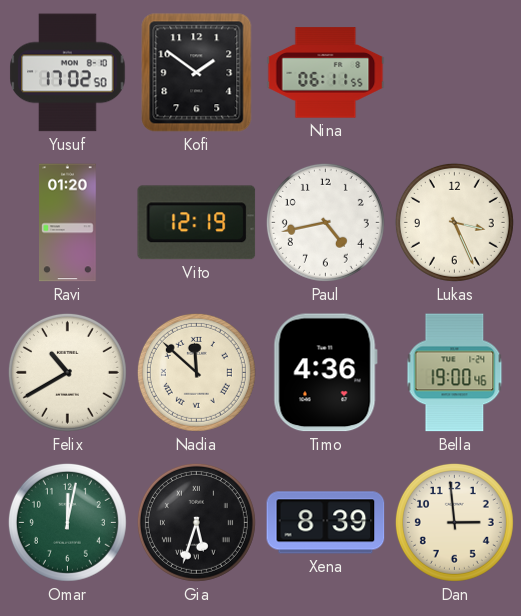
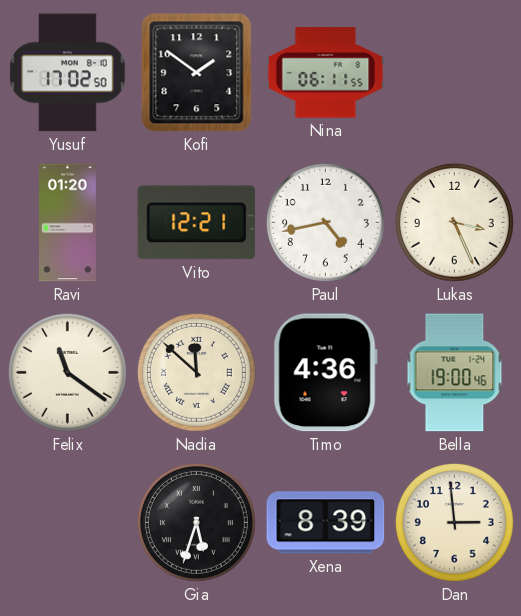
Vito: 12:19 -> 12:21 (197, 223)
Felix: 10:40 -> 11:21 (67, 372)
Omar: 12:02 -> none (67, 522)
